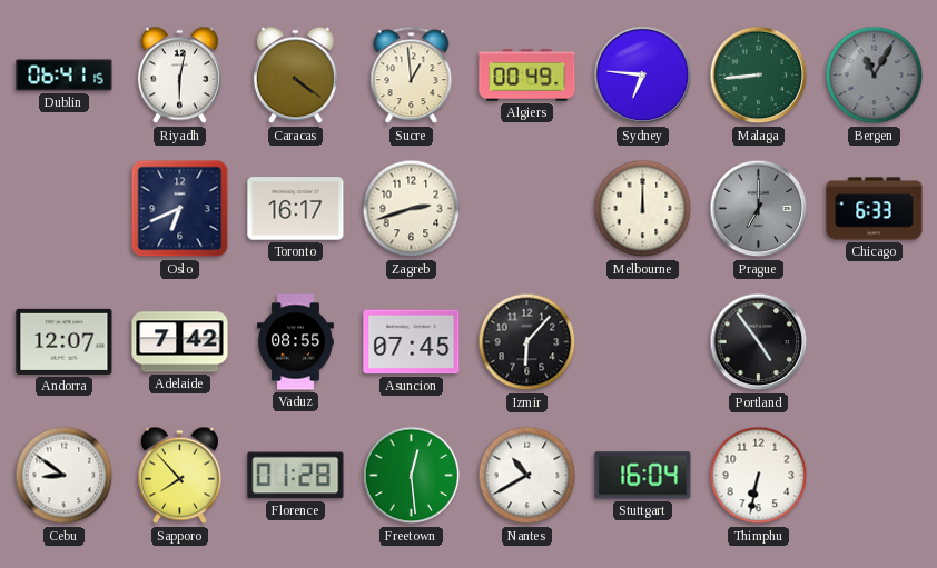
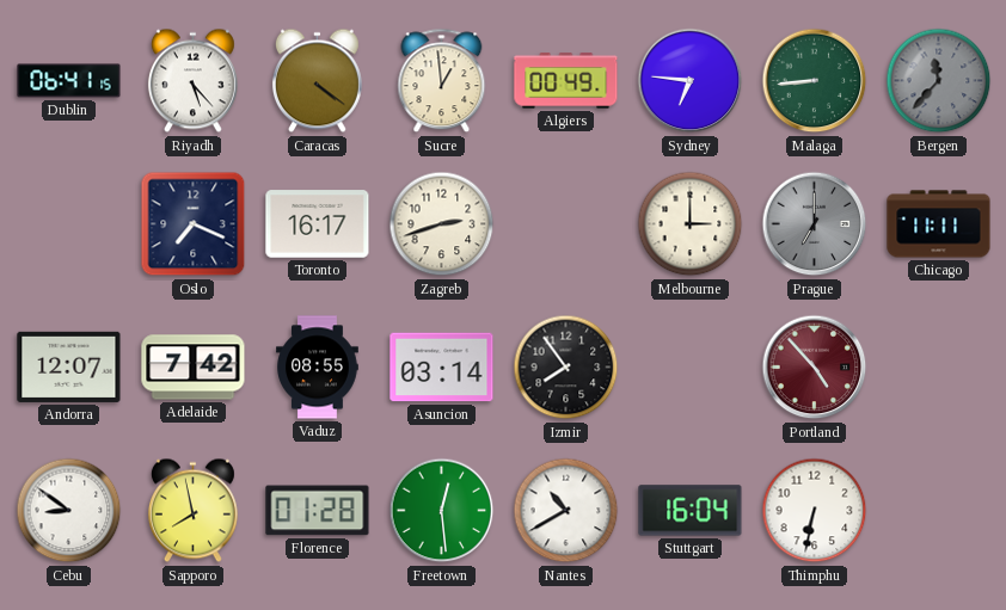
Riyadh: 6:02 -> 5:23 (192, 81)
Bergen: 11:05 -> 11:37 (939, 81)
Oslo: 6:41 -> 7:19 (194, 224)
Melbourne: 12:00 -> 3:00 (691, 224)
Chicago: 6:33 -> 11:11 (939, 224)
Asuncion: 07:45 -> 03:14 (442, 368)
Izmir: 6:07 -> 7:54 (566, 368)
Portland: 4:54 -> 4:53 (815, 368)
Portland dial: black -> burgundy (815, 368)
Sapporo: 7:53 -> 7:58 (192, 511)
